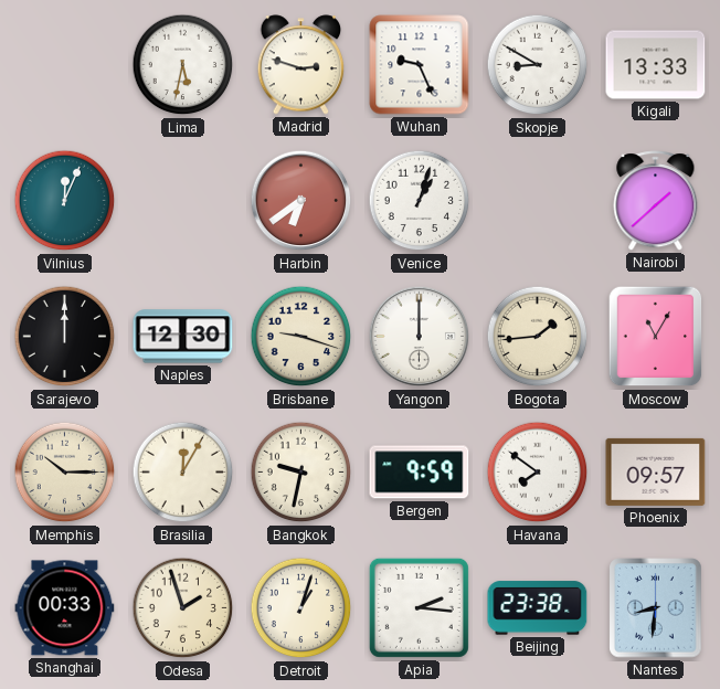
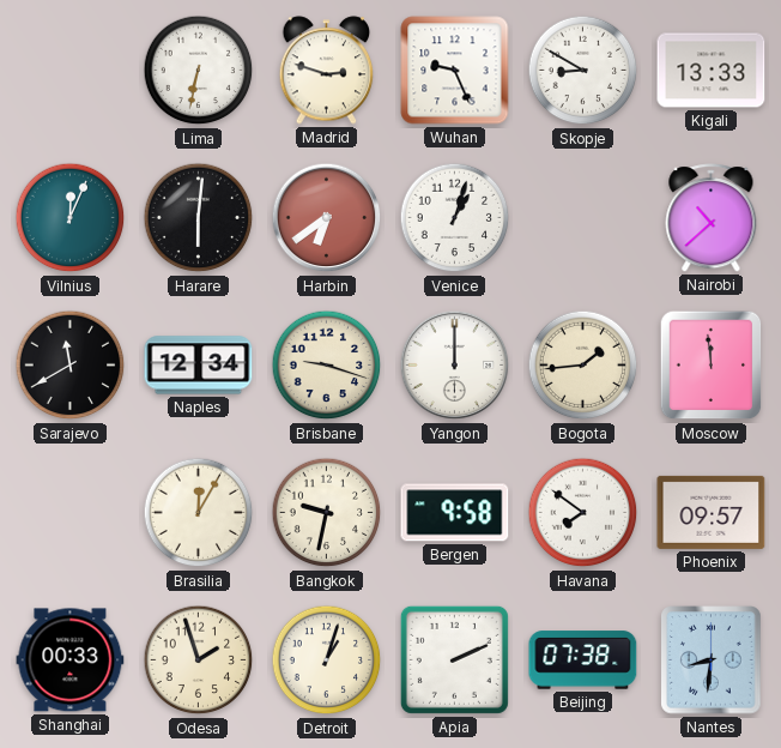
Lima: 5:32 -> 6:32 (199, 71)
Harare: none -> 6:01 (199, 218)
Nairobi: 1:38 -> 10:38 (712, 218)
Sarajevo: 12:00 -> 11:40 (71, 366)
Naples: 12:30 -> 12:34 (199, 366)
Moscow: 11:05 -> 11:59 (712, 366)
Memphis: 10:15 -> none (65, 473)
Bergen: 9:59 -> 9:58 (455, 513)
Apia: 2:16 -> 2:11 (454, 659)
Beijing: 23:38 -> 07:38 (583, 660)
